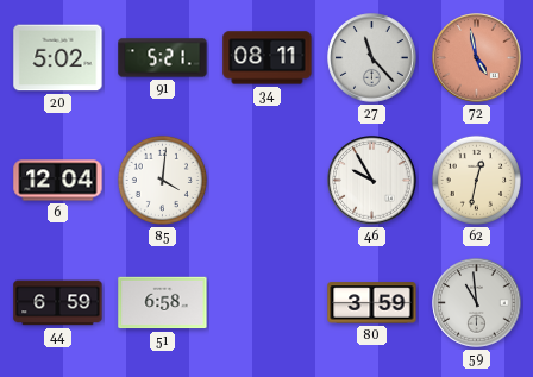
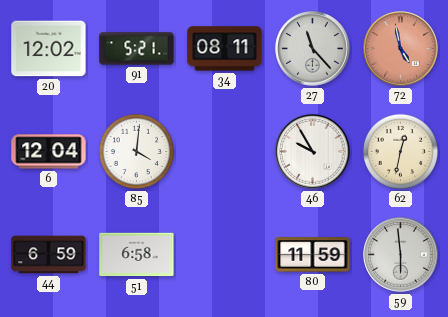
20: 5:02 -> 12:02 (49, 49)
80: 3:59 -> 11:59 (313, 255)
59: 10:59 -> 5:59 (401, 255)
